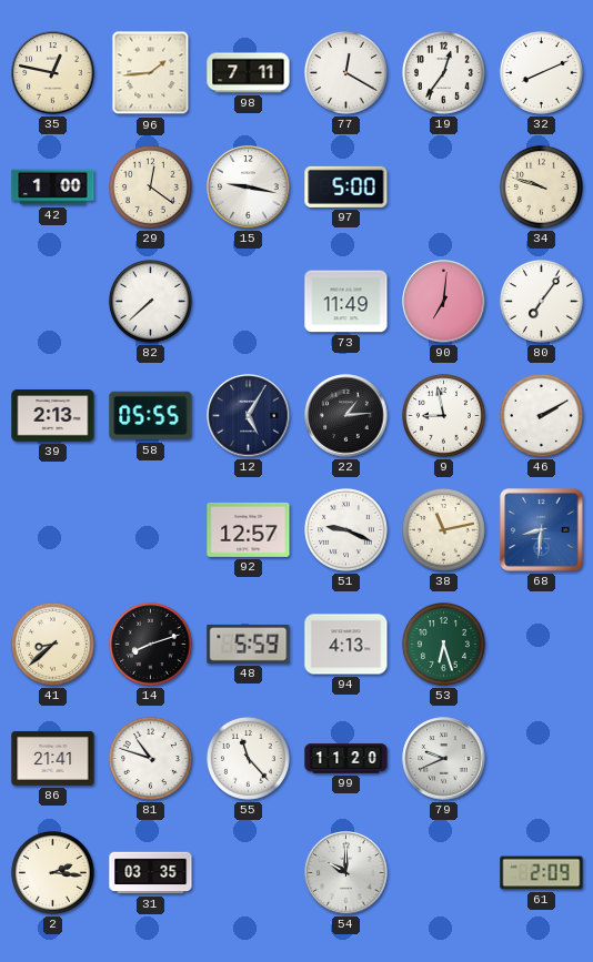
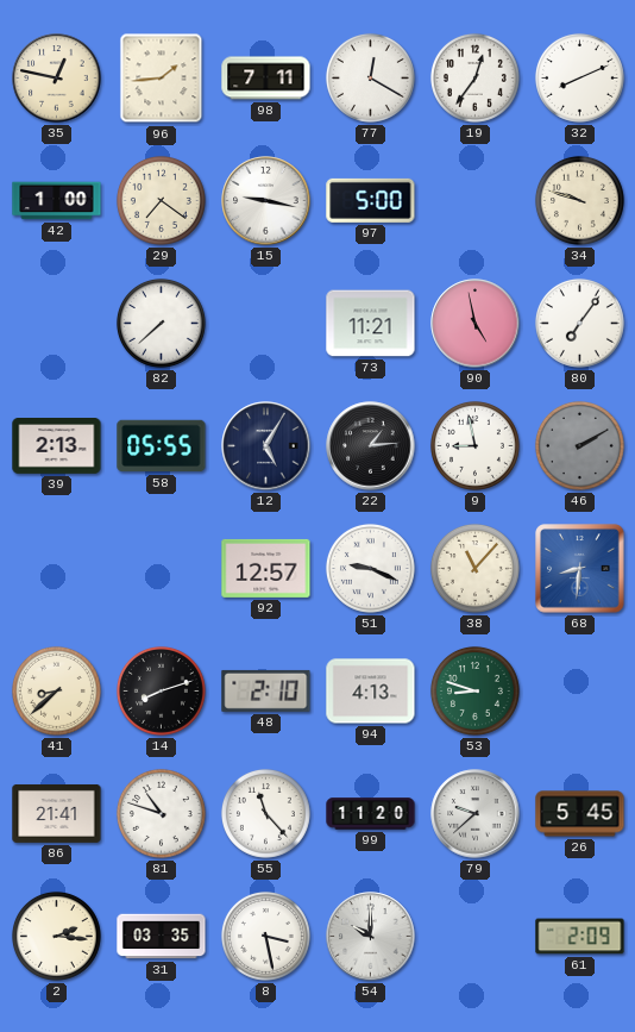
29: 12:21 -> 7:21 (161, 200)
73: 11:49 -> 11:21 (371, 324)
90: 7:01 -> 4:58 (476, 324)
46 dial: white -> grey (579, 445)
38: 11:13 -> 11:07 (474, 568)
48: 5:59 -> 2:10 (266, 690)
53: 6:27 -> 8:48 (474, 690)
79: 9:41 -> 9:38 (476, 814)
26: none -> 5:45 (580, 814)
8: none -> 3:28 (265, 936)
